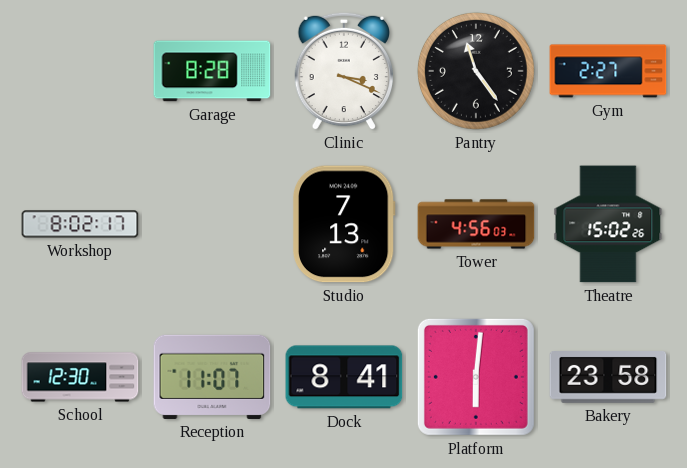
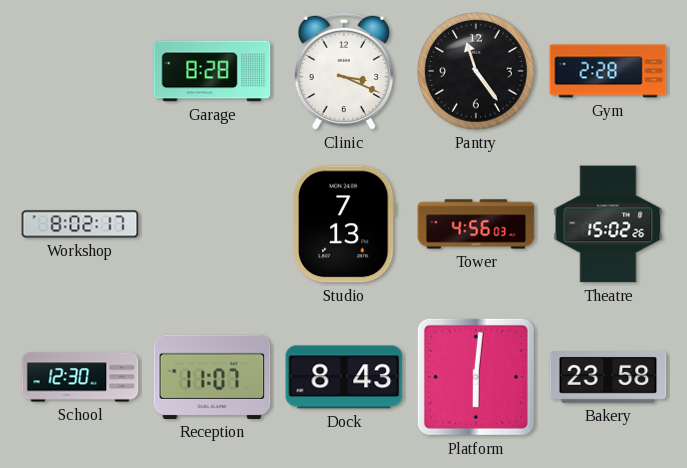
Gym: 2:27 -> 2:28 (608, 71)
Dock: 8:41 -> 8:43 (344, 377)
